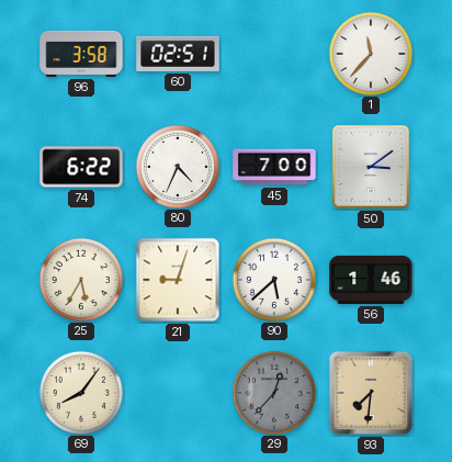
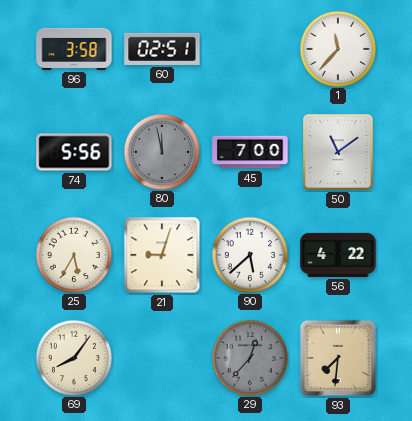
74: 6:22 -> 5:56 (74, 152)
80: 4:34 -> 11:58 (161, 151)
80 dial: white -> grey (161, 151)
50: 3:09 -> 11:09 (338, 152)
56: 1:46 -> 4:22 (338, 255)
